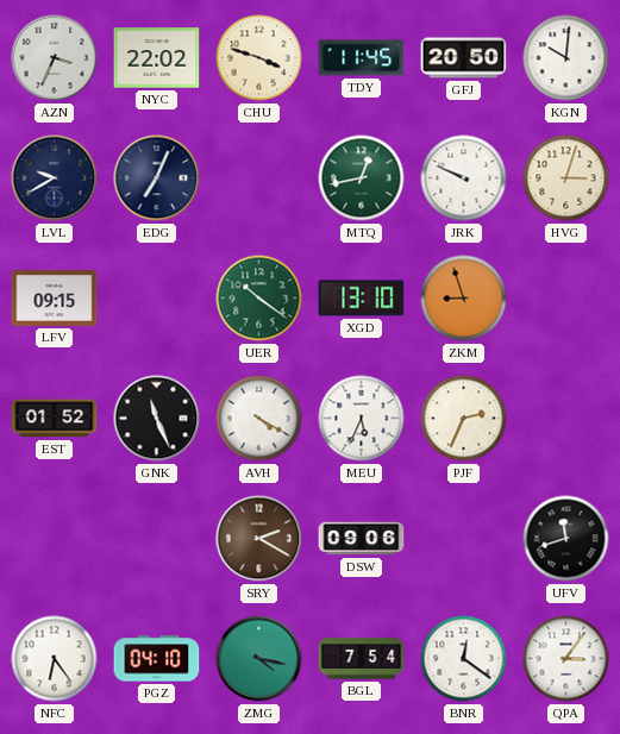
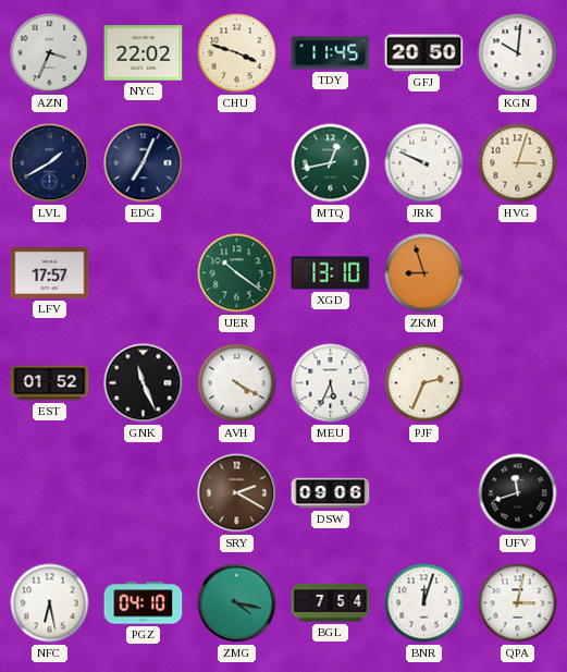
LVL: 9:40 -> 1:40 (50, 163)
LFV: 09:15 -> 17:57 (50, 272)
NFC: 6:24 -> 6:28 (50, 603)
BNR: 12:21 -> 12:03 (424, 603)
QPA: 3:06 -> 3:02 (518, 603)
